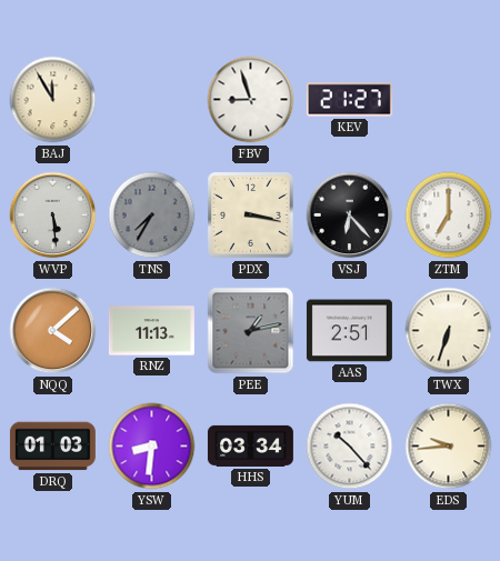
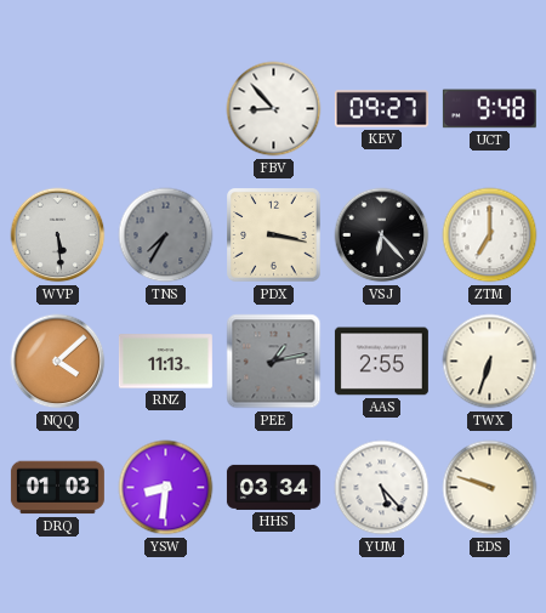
BAJ: 11:55 -> none (53, 100)
FBV: 8:57 -> 8:53 (274, 109)
KEV: 21:27 -> 09:27 (381, 109)
UCT: none -> 9:48 (489, 109)
AAS: 2:51 -> 2:55 (381, 362)
YUM: 10:23 -> 5:23 (382, 488)
EDS: 9:44 -> 9:48 (490, 488)
